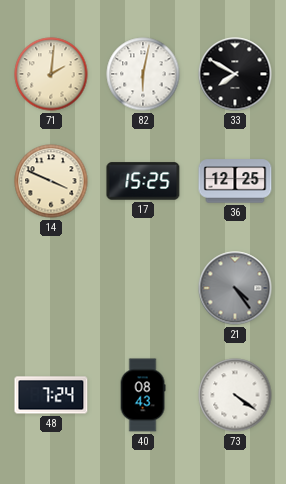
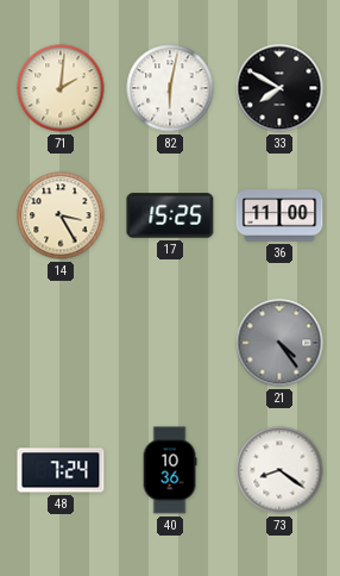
14: 3:49 -> 3:25 (61, 215)
36: 12:25 -> 11:00 (279, 215)
40: 08:43 -> 10:36 (170, 470)
73: 4:21 -> 8:21 (279, 470)
